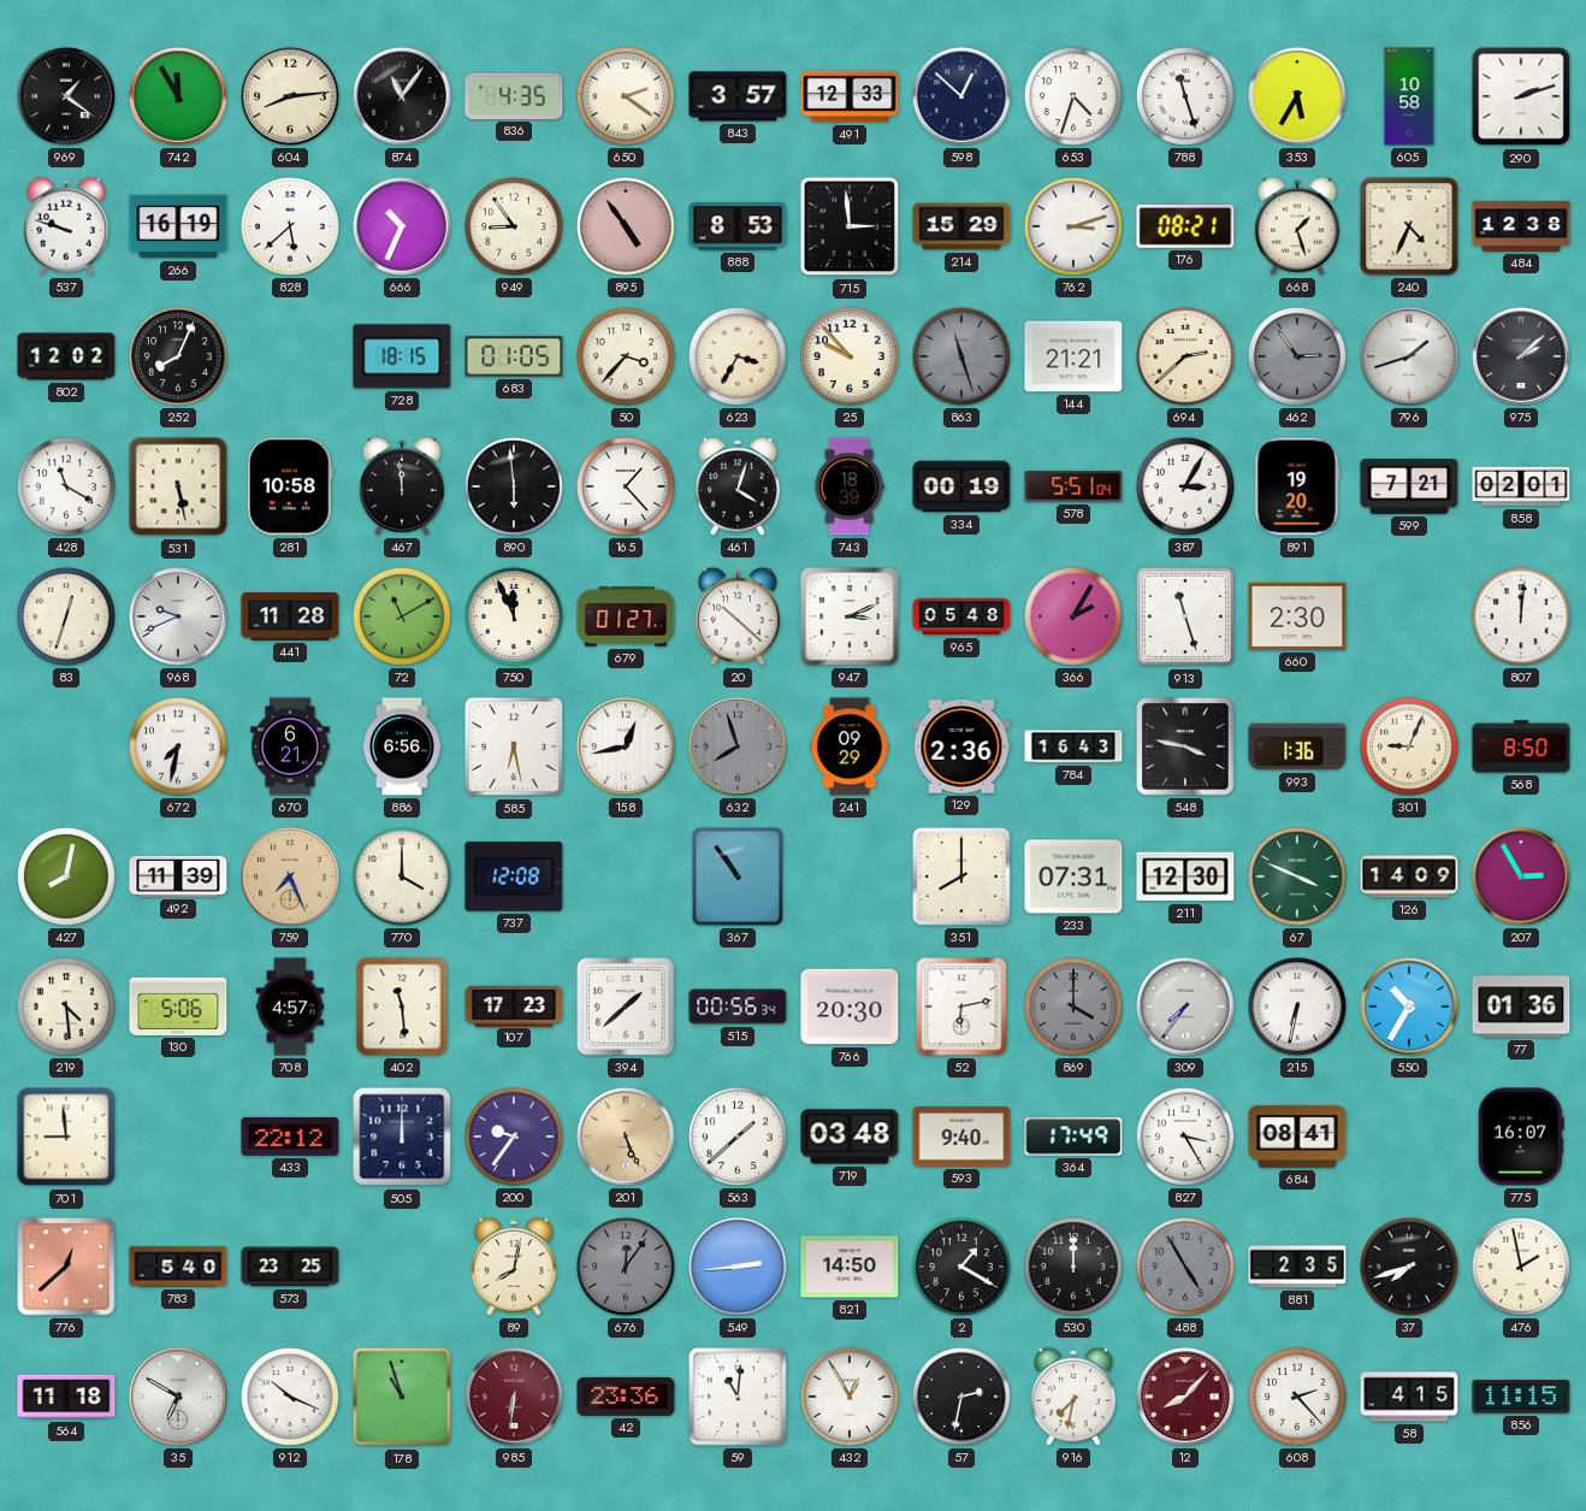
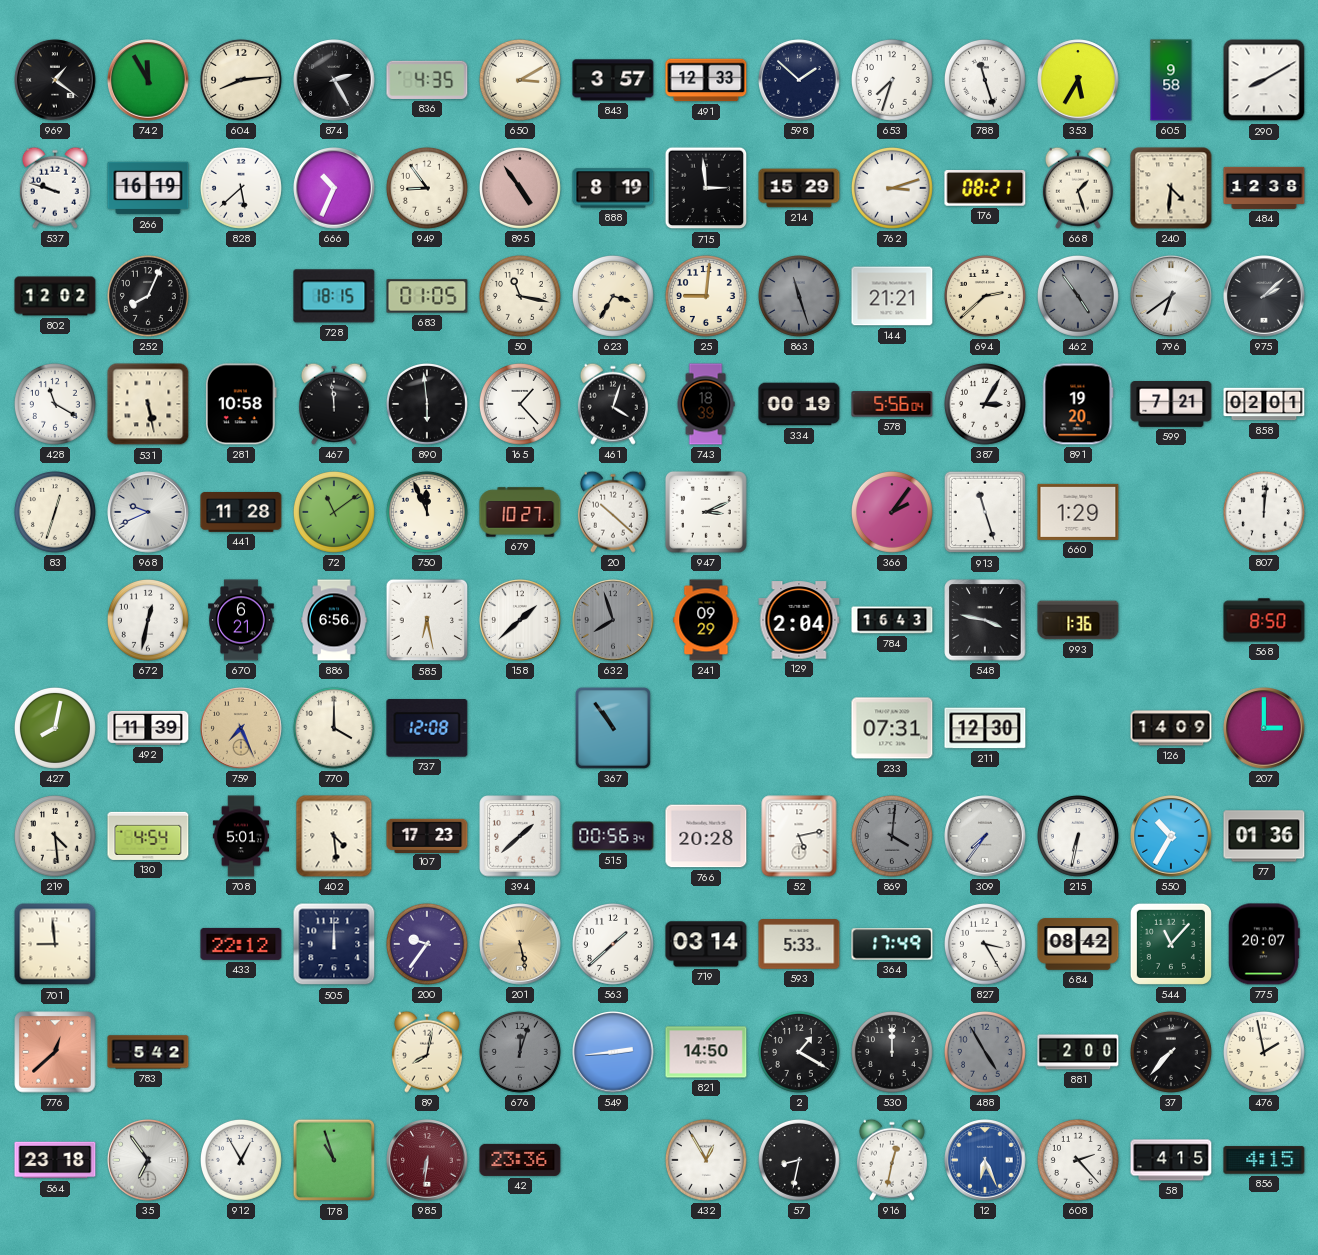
874: 11:06 -> 2:25 (334, 80)
650: 2:21 -> 3:10 (520, 80)
598: 12:52 -> 1:52 (799, 80)
653: 4:33 -> 7:33 (892, 80)
605: 10:58 -> 9:58 (1171, 80)
290: 2:12 -> 8:10 (1264, 80)
888: 8:53 -> 8:19 (613, 188)
240: 4:34 -> 4:31 (1171, 188)
50: 3:37 -> 11:17 (520, 296)
25: 9:53 -> 9:01 (706, 296)
462: 2:54 -> 4:54 (1078, 296)
796: 1:42 -> 6:39 (1171, 296)
578: 5:51 -> 5:56 (892, 404)
72: 11:10 -> 11:09 (334, 512)
679: 01:27 -> 10:27 (520, 512)
965: 05:48 -> none (961, 616)
366: 2:05 -> 2:06 (892, 512)
660: 2:30 -> 1:29 (1078, 512)
672: 7:32 -> 12:32 (148, 620)
158: 12:43 -> 1:38 (520, 620)
129: 2:36 -> 2:04 (799, 620)
301: 9:04 -> none (1409, 746)
351: 8:00 -> none (961, 877)
67: 3:49 -> none (1297, 877)
207: 2:55 -> 3:00 (1264, 728)
130: 5:06 -> 4:54 (148, 836)
708: 4:57 -> 5:01 (240, 836)
402: 11:29 -> 4:29 (334, 836)
766: 20:30 -> 20:28 (706, 836)
52: 6:13 -> 5:13 (799, 836)
869: 4:00 -> 4:01 (892, 836)
201: 5:26 -> 5:28 (520, 944)
719: 03:48 -> 03:14 (706, 944)
593: 9:40 -> 5:33 (799, 944)
684: 08:41 -> 08:42 (1078, 944)
544: none -> 11:07 (1171, 944)
775: 16:07 -> 20:07 (1264, 944)
783: 5:40 -> 5:42 (148, 1052)
573: 23:25 -> none (290, 1267)
676: 12:06 -> 12:03 (520, 1052)
881: 2:35 -> 2:00 (1078, 1052)
37: 7:42 -> 7:37 (1171, 1052)
564: 11:18 -> 23:18 (55, 1160)
35: 6:50 -> 6:54 (148, 1160)
912: 10:19 -> 12:55 (241, 1160)
59: 11:01 -> none (738, 1397)
57: 2:32 -> 8:32 (799, 1160)
916: 7:32 -> 12:32 (892, 1160)
12: 8:07 -> 6:26 (985, 1160)
12 dial: burgundy -> blue (985, 1160)
856: 11:15 -> 4:15 (1264, 1160)
